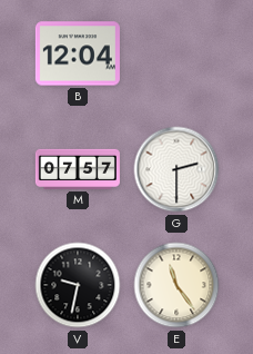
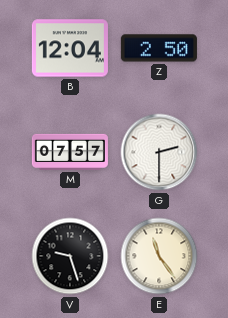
Z: none -> 2:50 (159, 48)
V: 9:32 -> 9:27 (70, 256)
